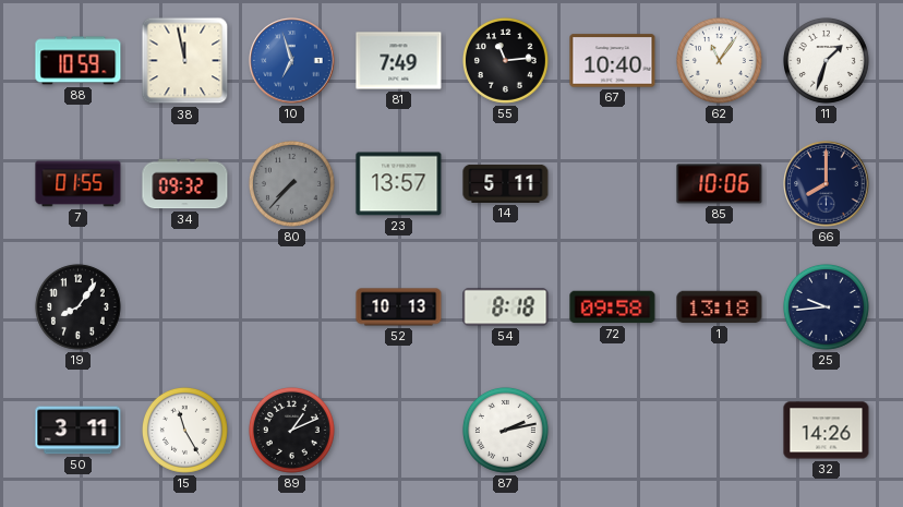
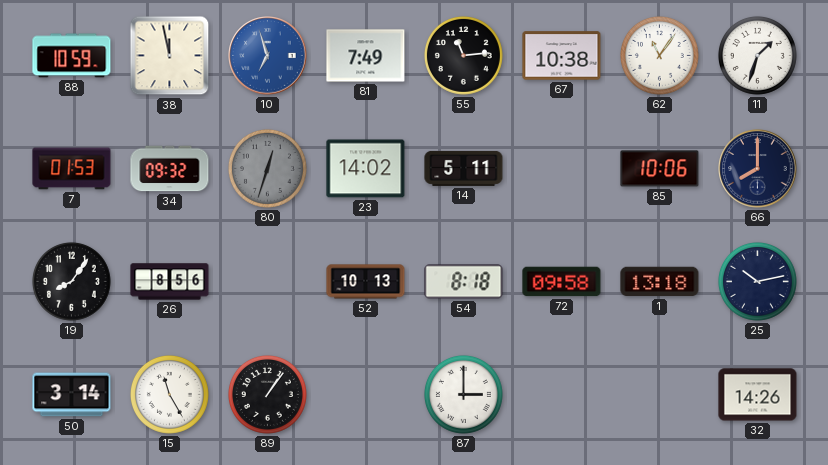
67: 10:40 -> 10:38 (562, 56)
7: 01:55 -> 01:53 (72, 169)
80: 7:37 -> 12:33 (267, 168)
23: 13:57 -> 14:02 (366, 169)
26: none -> 8:56 (170, 282)
25: 9:44 -> 10:13 (757, 281)
50: 3:11 -> 3:14 (72, 395)
89: 1:11 -> 1:06 (267, 394)
87: 2:13 -> 3:00 (463, 394)
